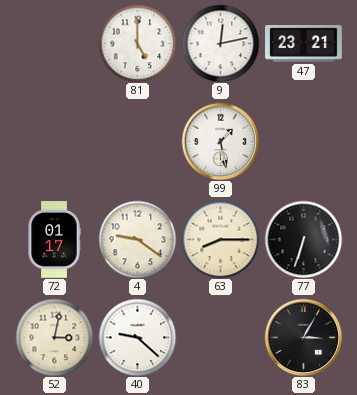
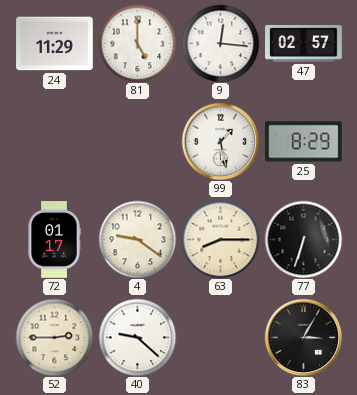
24: none -> 11:29 (55, 44)
9: 12:13 -> 12:16 (220, 43)
47: 23:21 -> 02:57 (304, 44)
25: none -> 8:29 (304, 142)
52: 3:02 -> 2:45 (54, 337)
